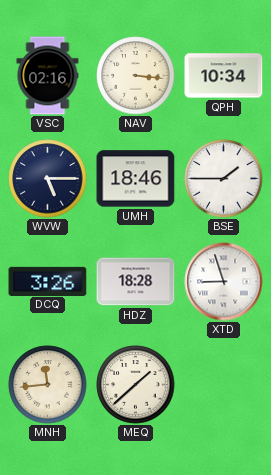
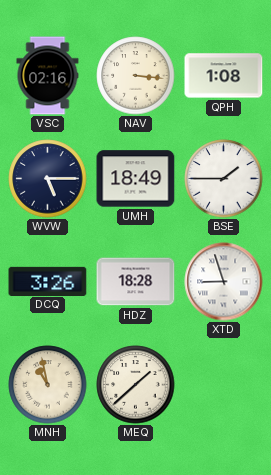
QPH: 10:34 -> 1:08 (224, 76)
UMH: 18:46 -> 18:49 (136, 179)
MNH: 11:44 -> 10:58 (48, 385)
